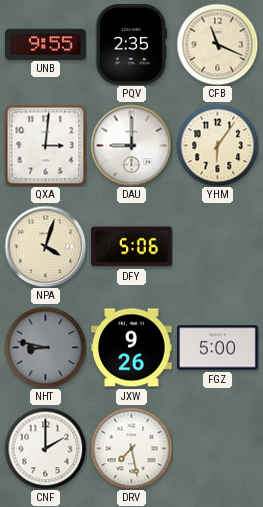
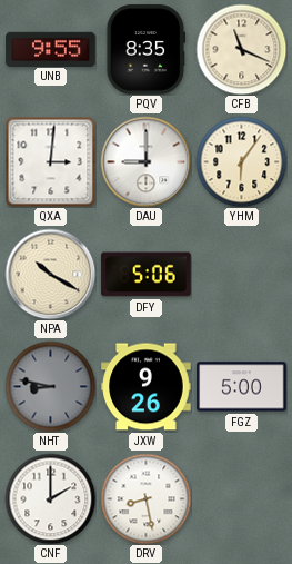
PQV: 2:35 -> 8:35 (147, 50)
NPA: 4:03 -> 10:20 (50, 274)
DRV: 7:28 -> 8:28 (145, 498)
